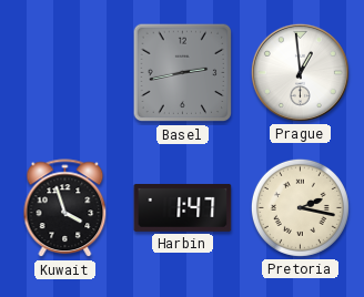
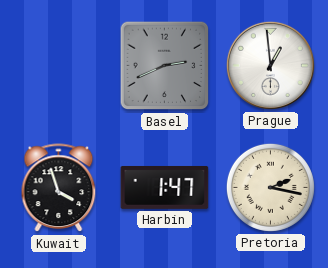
Basel: 2:43 -> 2:41 (165, 66)
